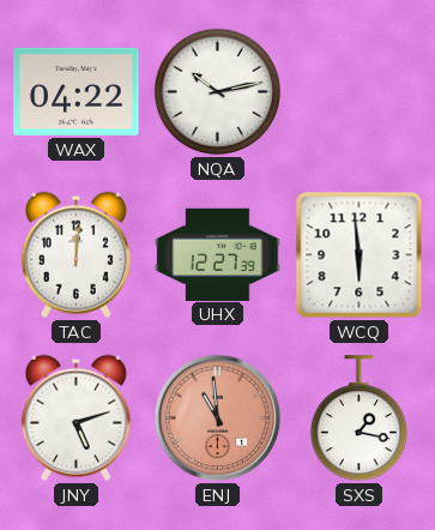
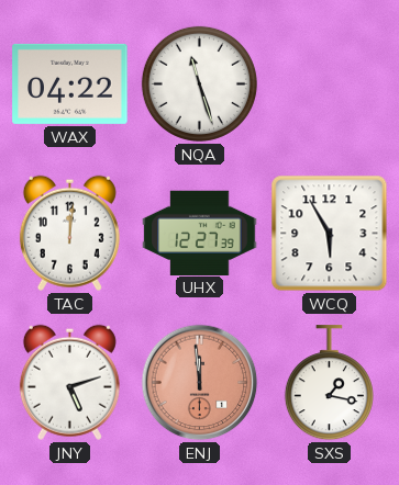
NQA: 10:13 -> 11:27 (199, 83)
WCQ: 5:59 -> 5:55 (330, 234)
ENJ: 10:59 -> 11:59 (200, 383)
